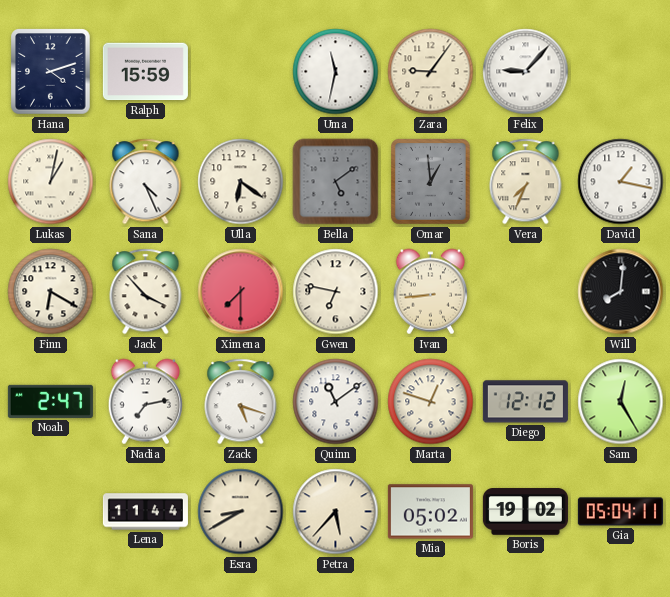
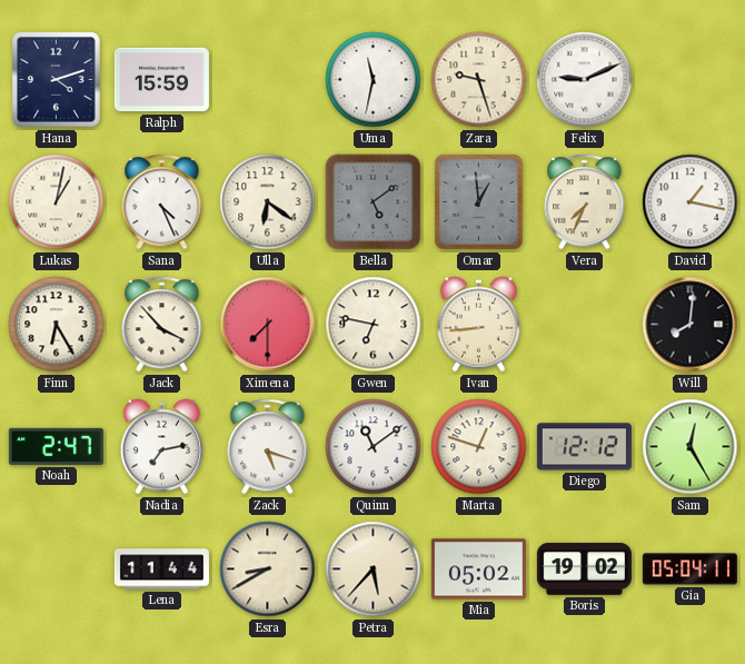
Zara: 9:06 -> 9:27 (479, 80)
Felix: 9:07 -> 9:11 (585, 80)
Finn: 6:20 -> 6:25 (57, 325)
